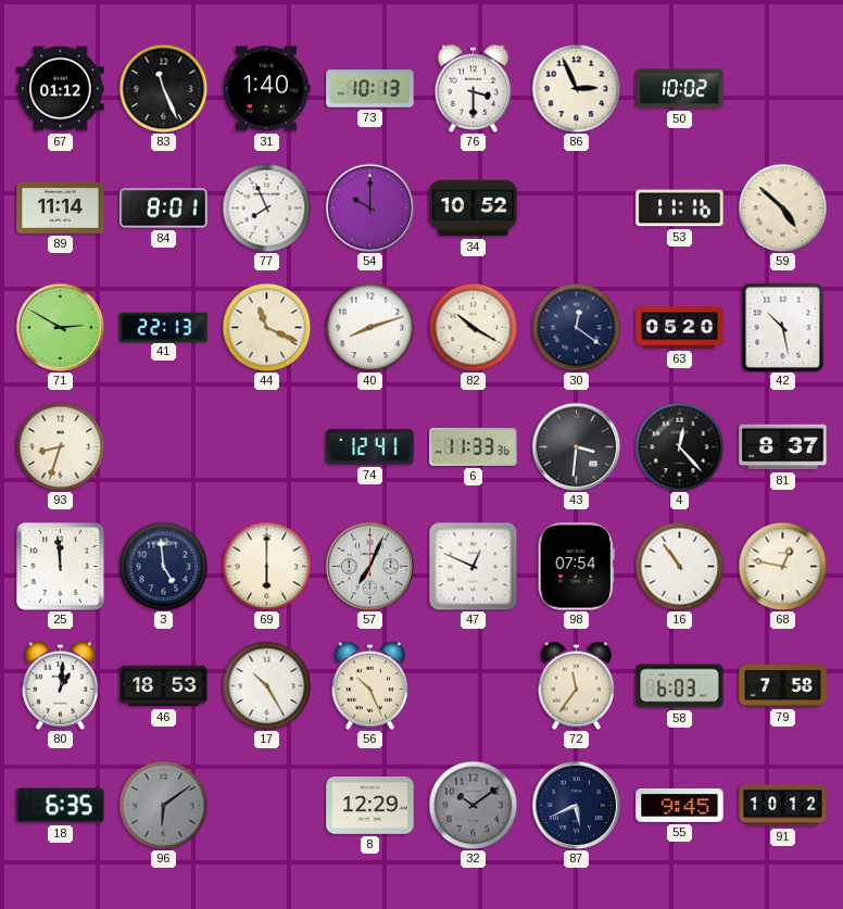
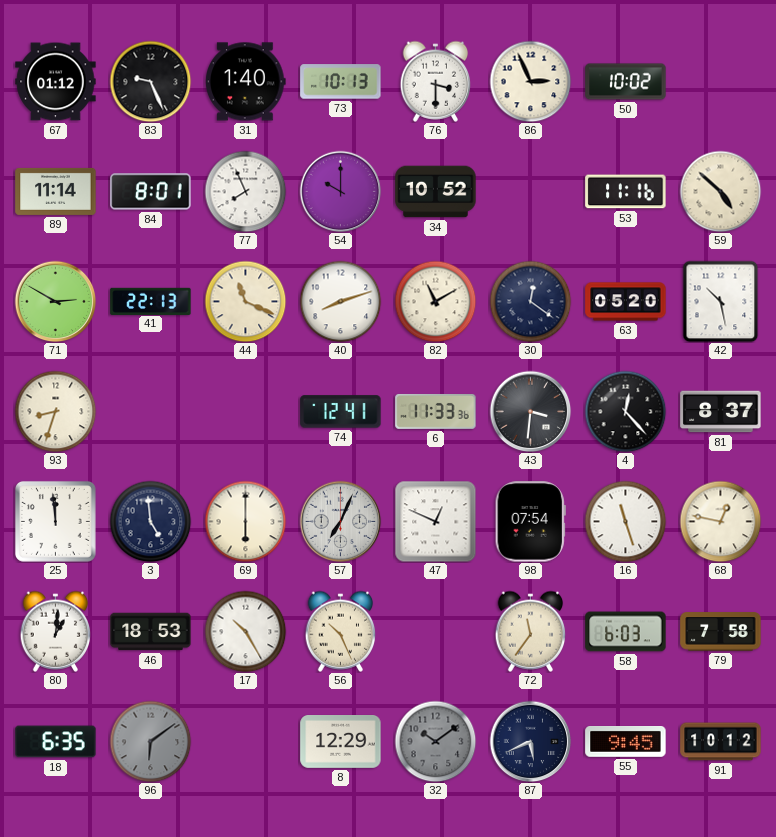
83: 11:26 -> 9:26 (150, 81)
82: 10:20 -> 11:10 (435, 301)
16: 10:54 -> 11:27 (625, 521)
